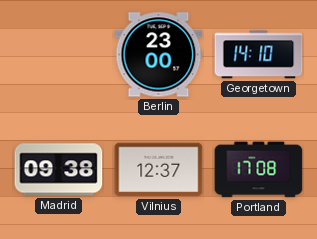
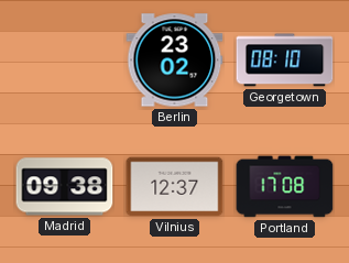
Berlin: 23:00 -> 23:02 (175, 61)
Georgetown: 14:10 -> 08:10 (285, 61)
